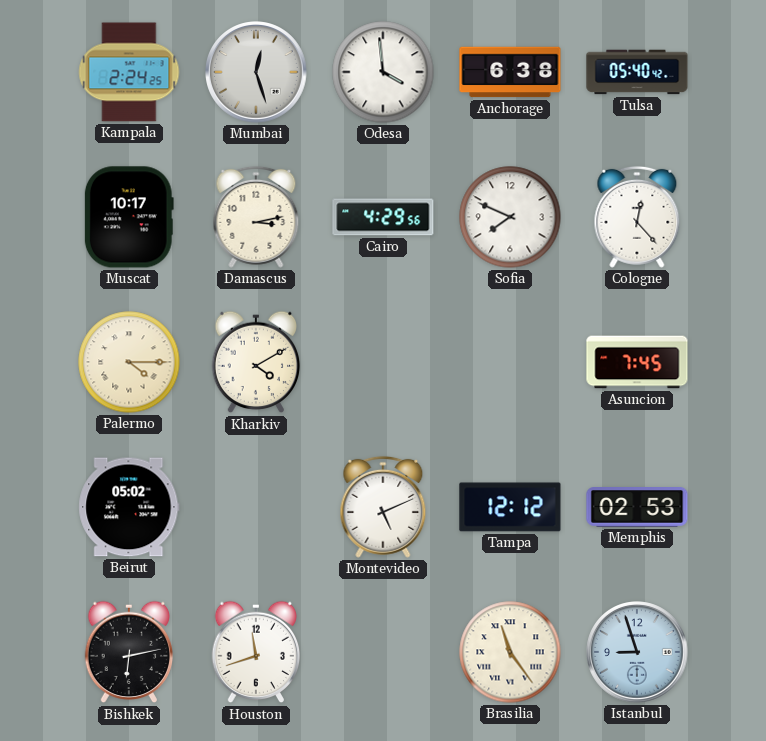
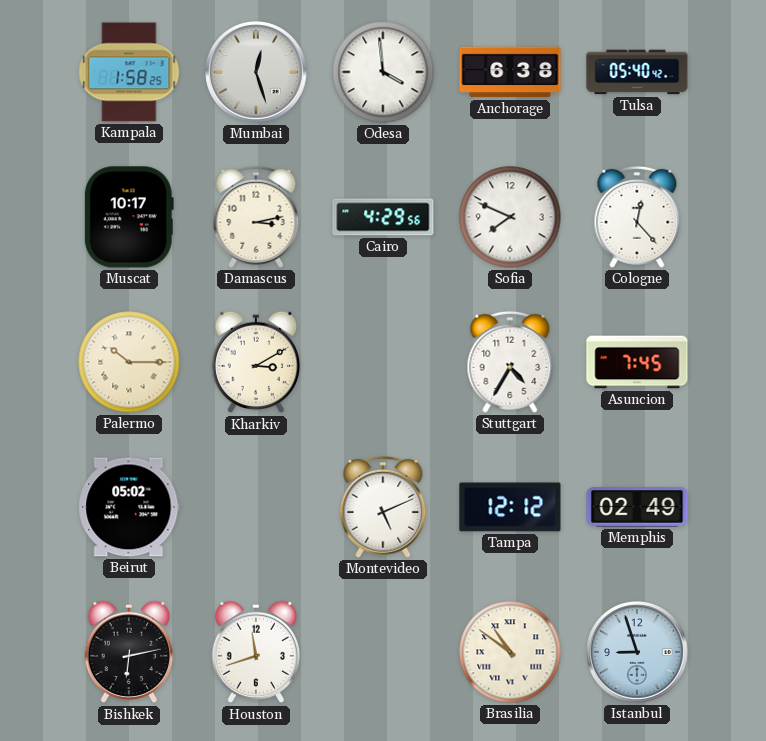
Kampala: 2:24 -> 1:58 (129, 72)
Palermo: 4:15 -> 10:15 (129, 362)
Kharkiv: 4:10 -> 3:10 (256, 362)
Stuttgart: none -> 4:35 (510, 362)
Memphis: 02:53 -> 02:49 (637, 508)
Brasilia: 11:24 -> 10:51 (510, 652)
